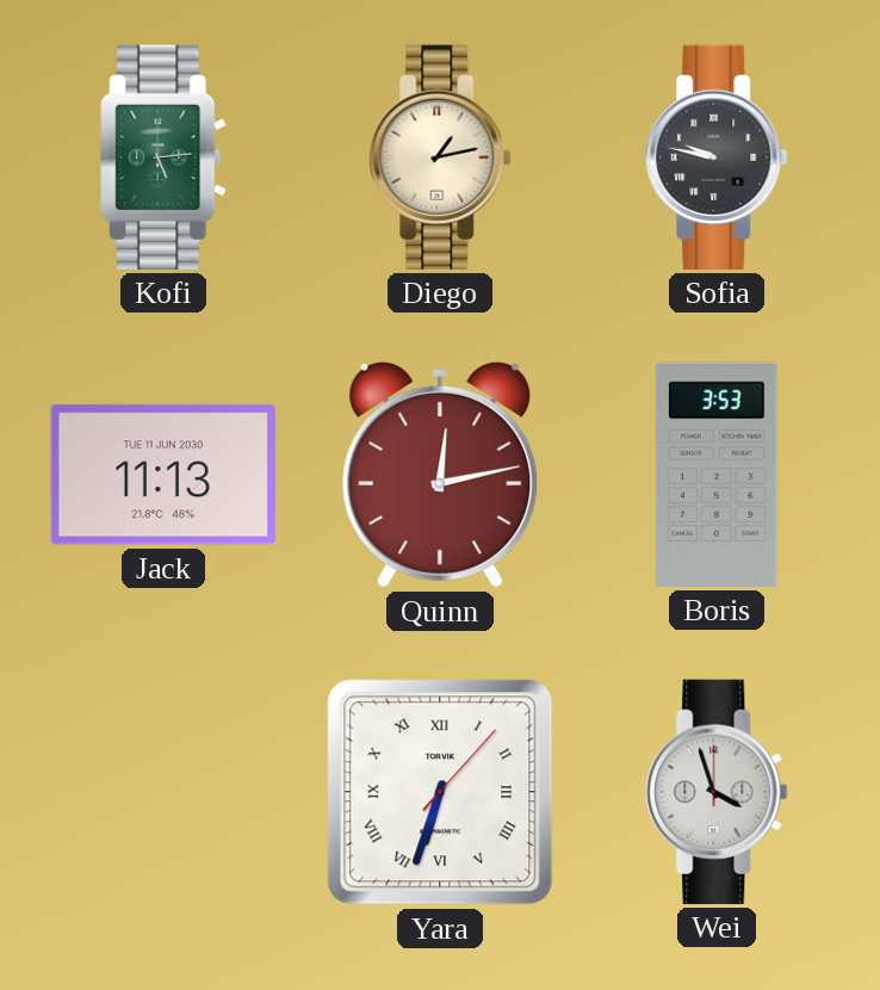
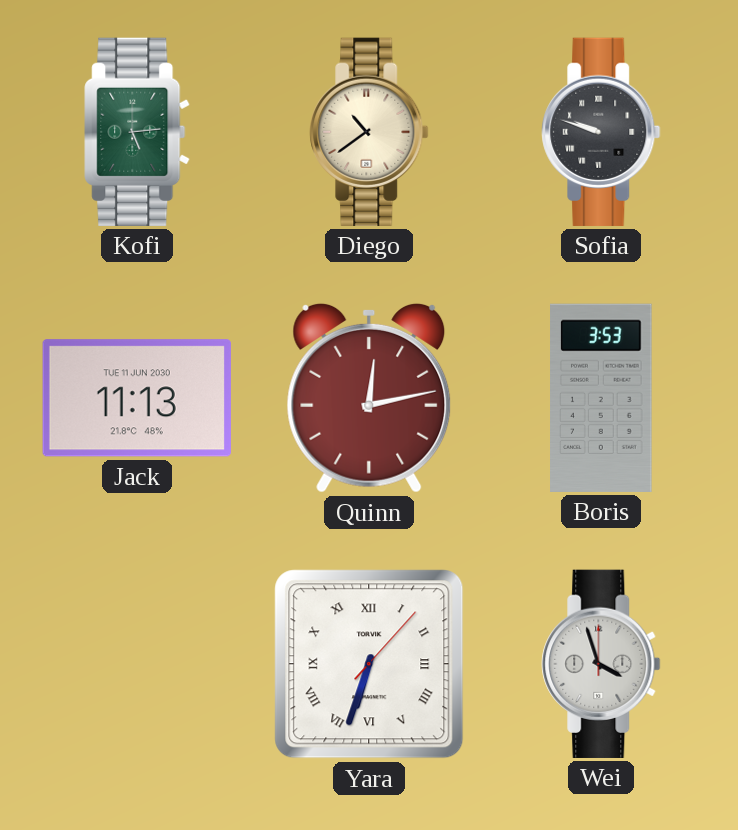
Diego: 1:13 -> 10:39 (369, 132)
Sofia: 9:47 -> 9:48 (601, 132)
